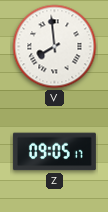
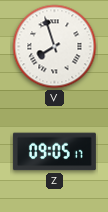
V: 7:59 -> 7:57 (55, 47)
